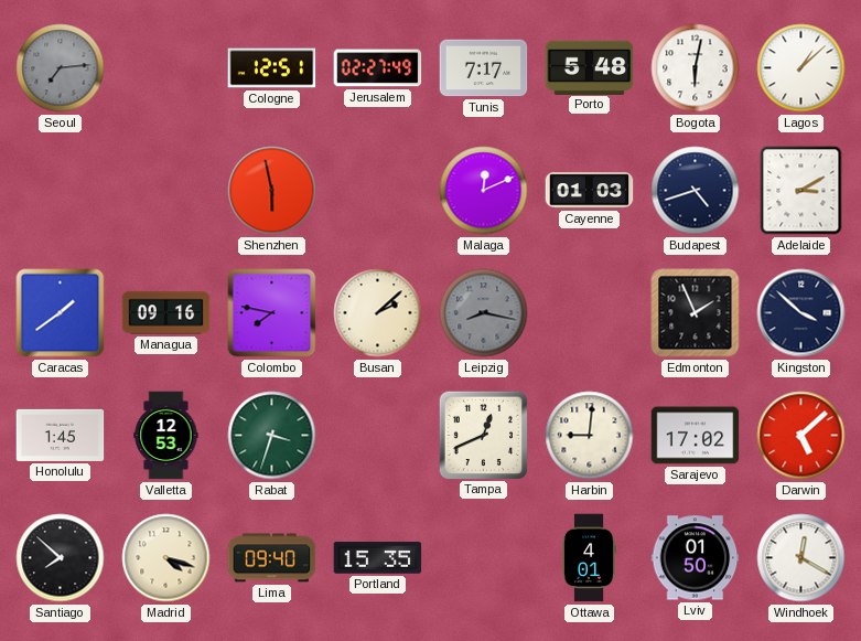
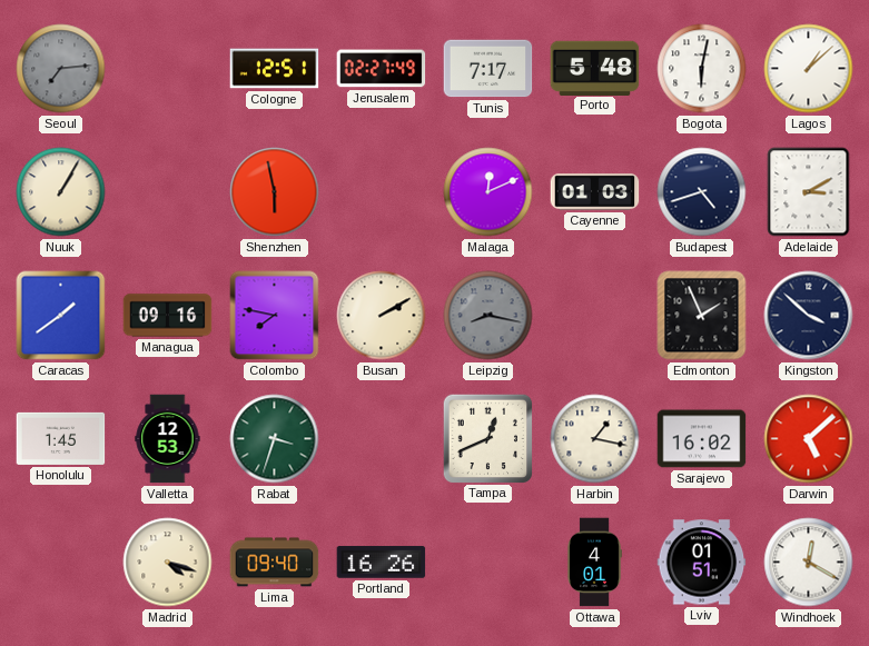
Nuuk: none -> 1:05 (61, 192)
Busan: 2:08 -> 2:10 (382, 316)
Harbin: 9:01 -> 1:17 (595, 439)
Sarajevo: 17:02 -> 16:02 (702, 439)
Santiago: 7:52 -> none (61, 558)
Portland: 15:35 -> 16:26 (382, 563)
Lviv: 01:50 -> 01:51 (702, 563)
